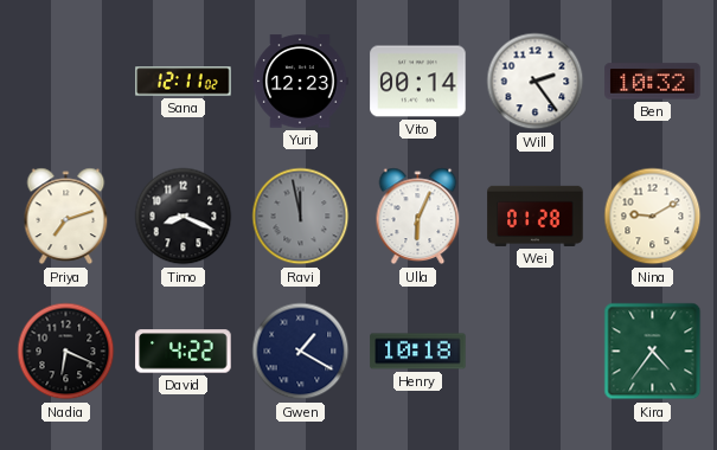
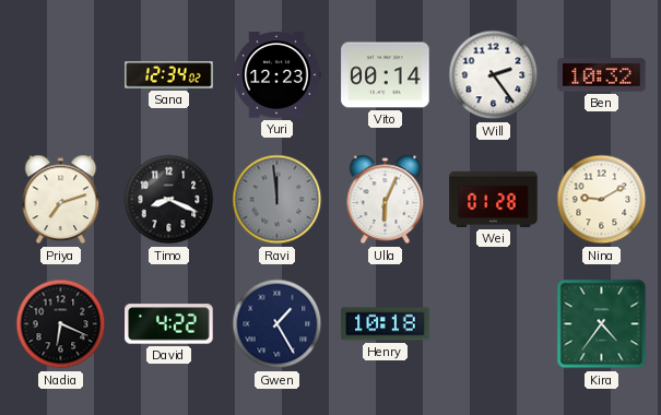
Sana: 12:11 -> 12:34 (169, 75)
Ravi: 11:58 -> 11:59 (278, 200)
Gwen: 1:20 -> 1:25 (278, 324)
